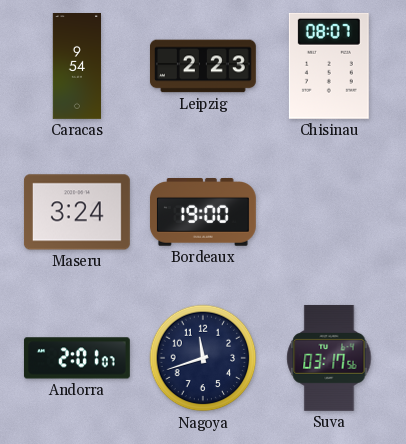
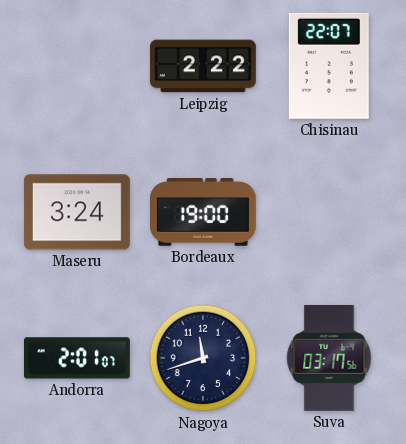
Caracas: 9:54 -> none (77, 67)
Leipzig: 2:23 -> 2:22 (203, 66)
Chisinau: 08:07 -> 22:07 (329, 66)
